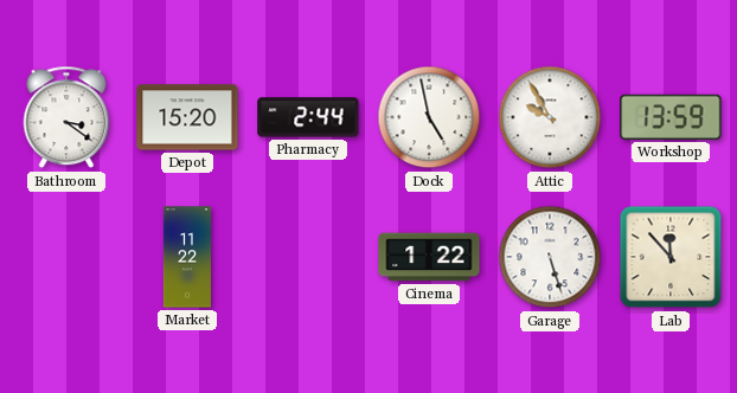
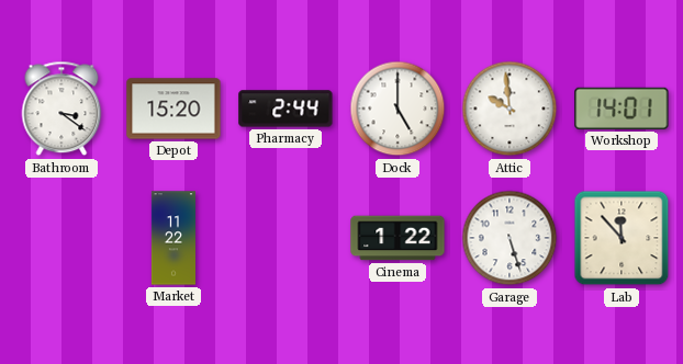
Dock: 4:58 -> 5:00 (398, 109)
Attic: 9:55 -> 9:59 (510, 109)
Workshop: 13:59 -> 14:01 (622, 109)
